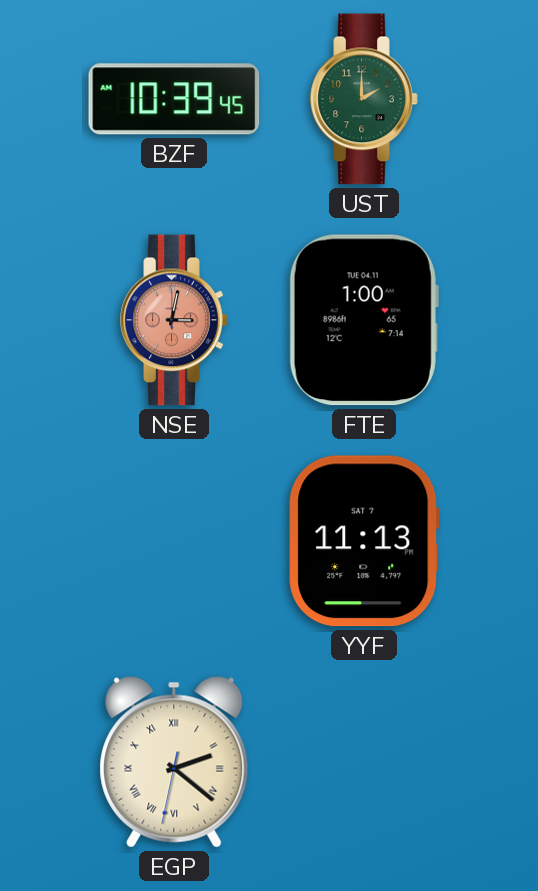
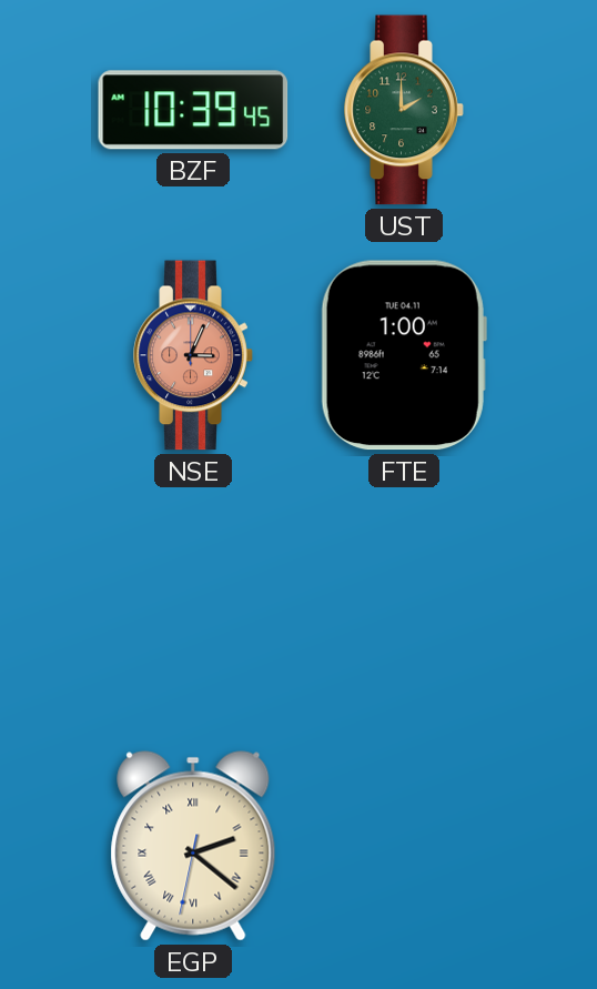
NSE: 3:02 -> 3:04 (193, 355)
YYF: 11:13 -> none (364, 541)
